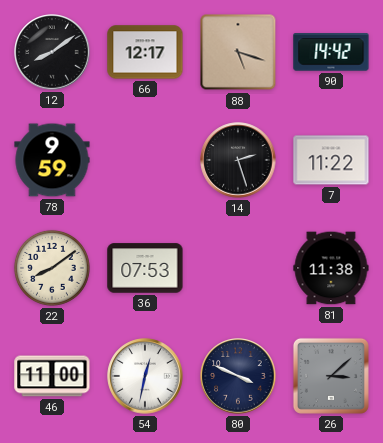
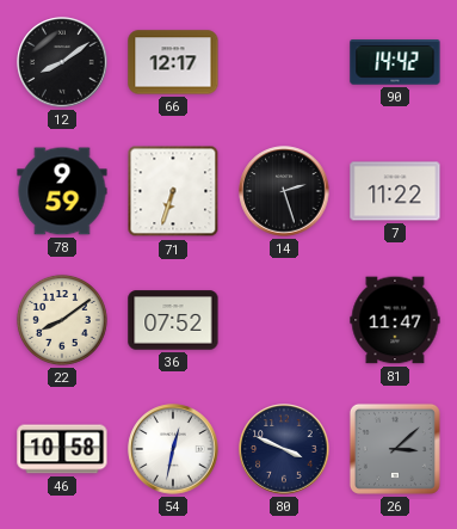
88: 5:18 -> none (238, 52)
71: none -> 6:33 (173, 191)
36: 07:53 -> 07:52 (173, 320)
81: 11:38 -> 11:47 (395, 320)
46: 11:00 -> 10:58 (62, 449)
